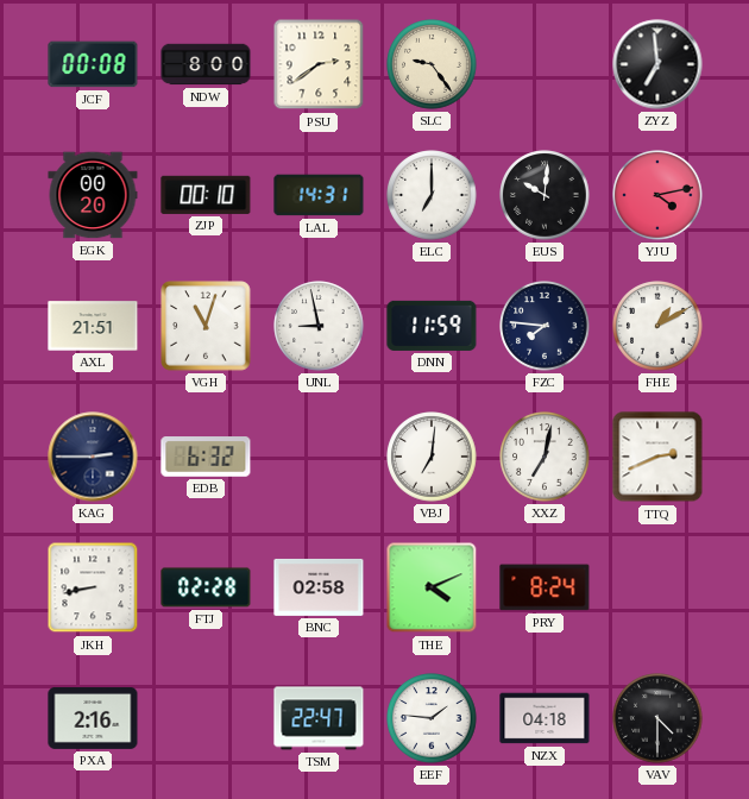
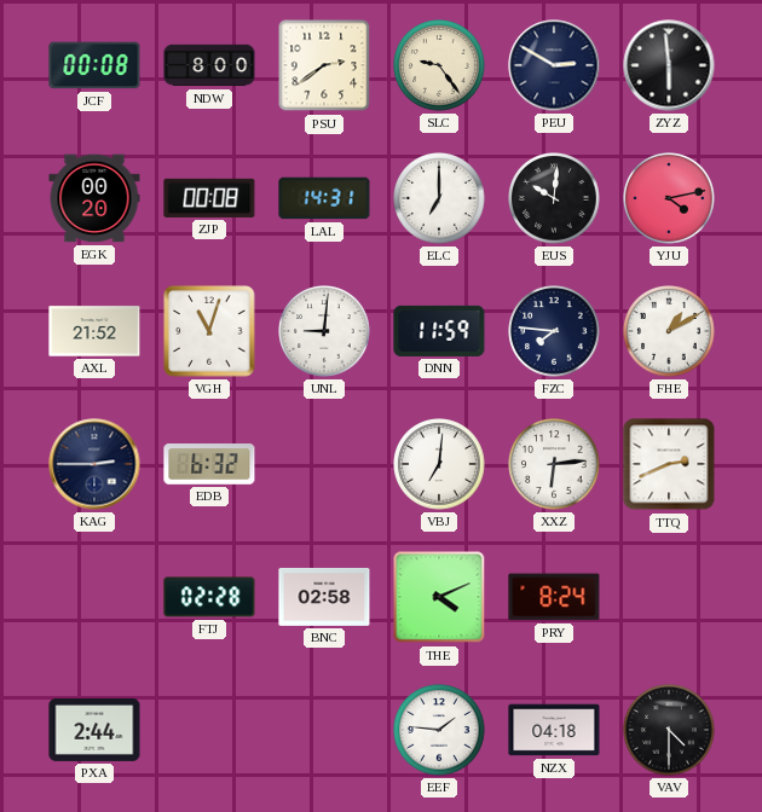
PEU: none -> 2:50 (554, 65)
ZYZ: 6:59 -> 5:59 (669, 65)
ZJP: 00:10 -> 00:08 (209, 198)
AXL: 21:51 -> 21:52 (94, 331)
UNL: 8:58 -> 9:01 (324, 331)
XXZ: 7:02 -> 6:14 (554, 464)
JKH: 8:43 -> none (93, 587)
PXA: 2:16 -> 2:44 (94, 730)
TSM: 22:47 -> none (319, 718)
